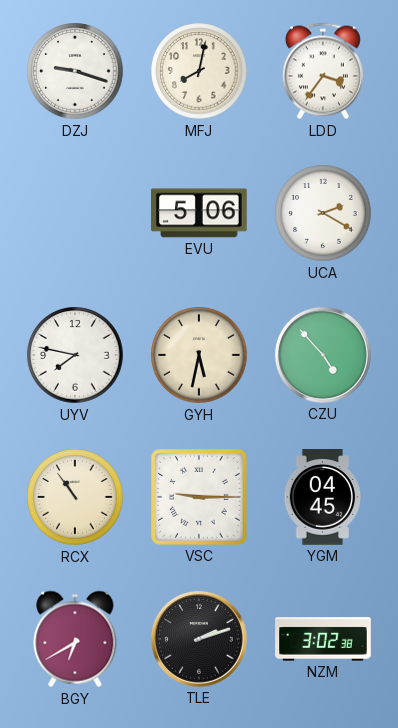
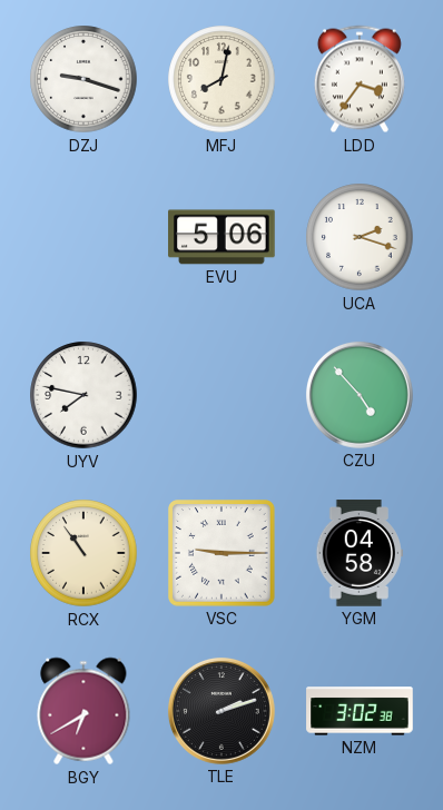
UCA: 2:20 -> 2:18 (360, 237)
GYH: 5:32 -> none (199, 355)
YGM: 04:45 -> 04:58 (360, 553)
